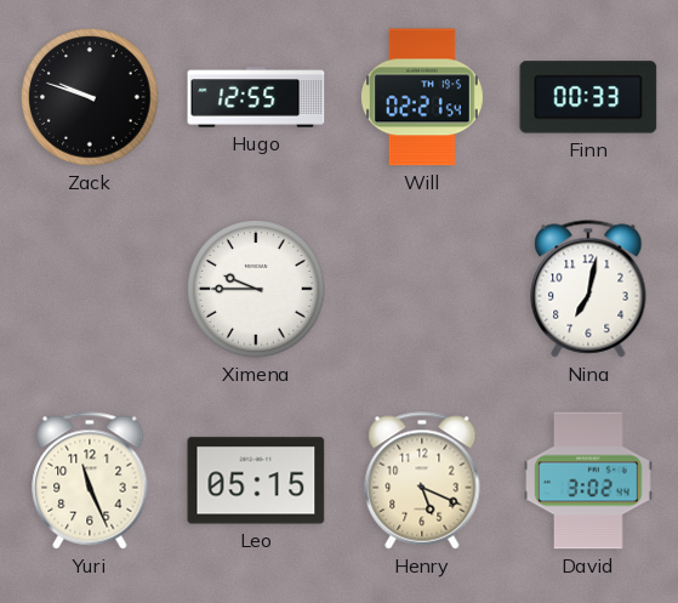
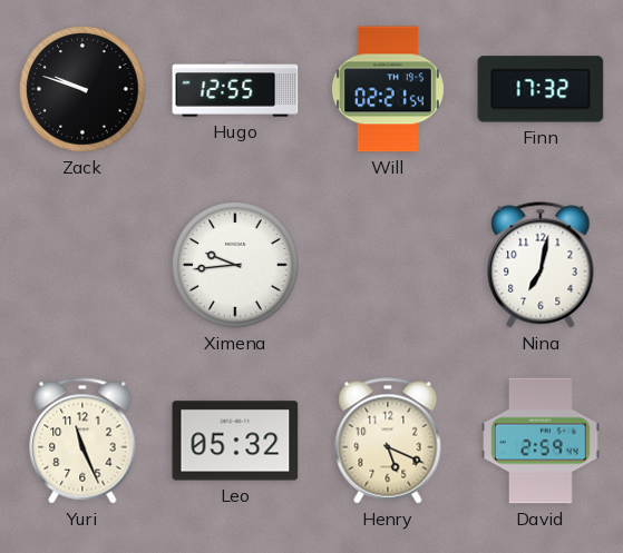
Finn: 00:33 -> 17:32 (541, 89)
Ximena: 9:45 -> 9:44 (235, 265)
Leo: 05:15 -> 05:32 (235, 441)
David: 3:02 -> 2:59 (541, 441)
